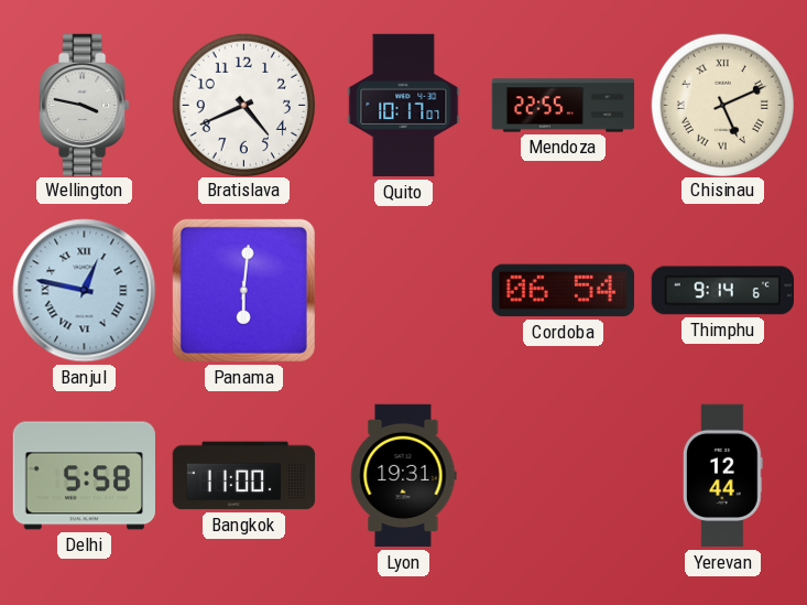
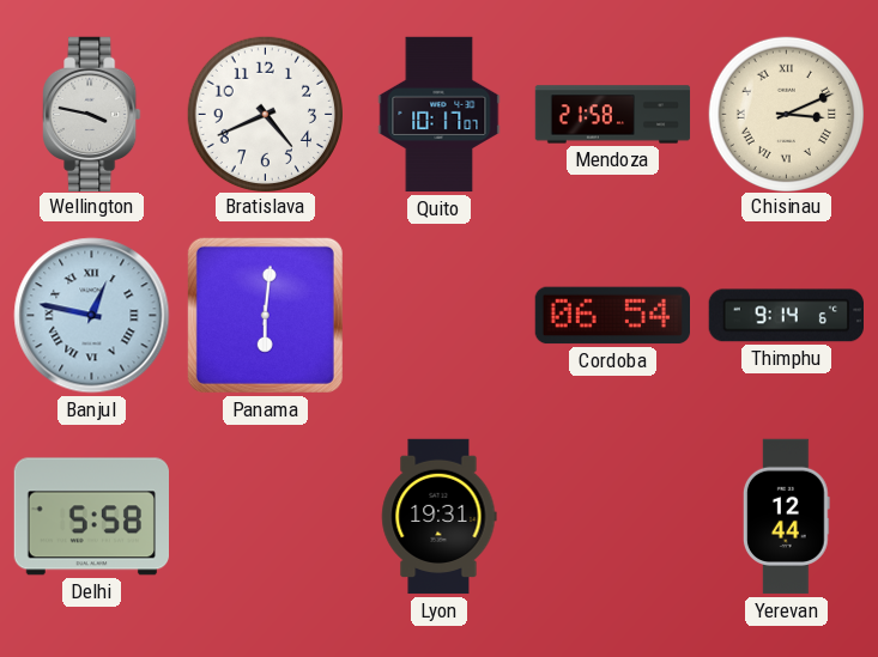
Mendoza: 22:55 -> 21:58 (613, 115)
Chisinau: 5:11 -> 3:11 (786, 114)
Bangkok: 11:00 -> none (244, 476)
